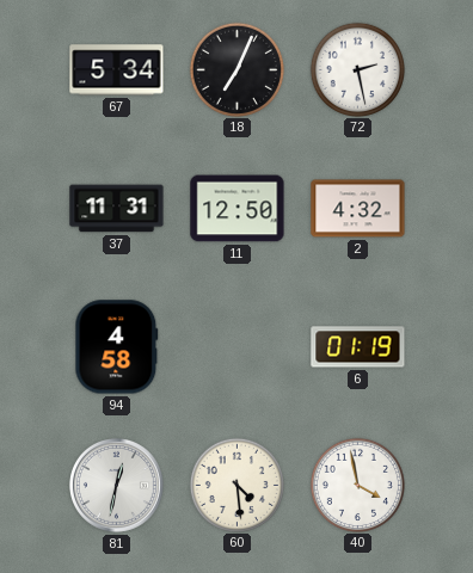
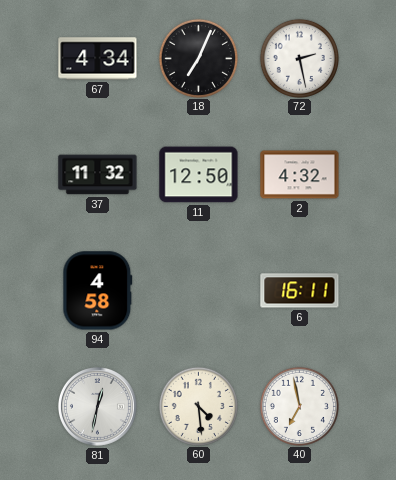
67: 5:34 -> 4:34 (98, 59)
37: 11:31 -> 11:32 (98, 175)
6: 01:19 -> 16:11 (300, 291)
40: 3:58 -> 6:58 (299, 406)
